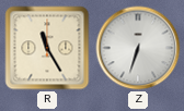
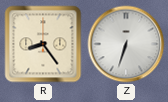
R: 11:25 -> 8:24 (43, 44)
